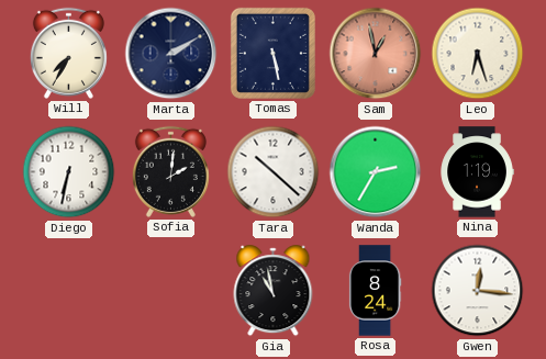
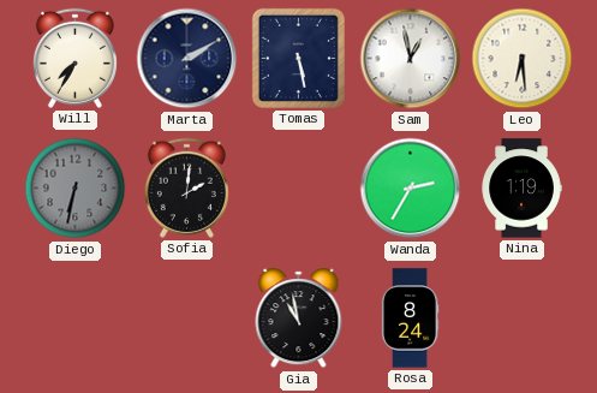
Sam dial: salmon -> white (411, 59)
Leo: 6:27 -> 6:29 (523, 59)
Diego dial: white -> grey (76, 189)
Tara: 10:22 -> none (274, 172)
Gwen: 12:16 -> none (478, 291)
